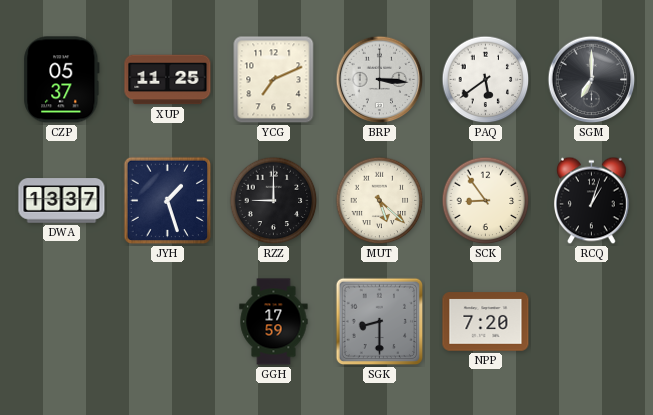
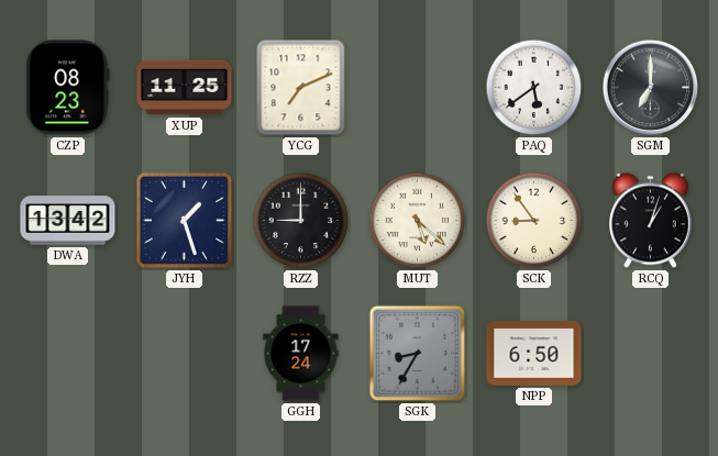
CZP: 05:37 -> 08:23 (68, 88)
BRP: 3:16 -> none (380, 80)
DWA: 13:37 -> 13:42 (68, 221)
GGH: 17:59 -> 17:24 (301, 354)
SGK: 8:30 -> 8:35 (418, 354)
NPP: 7:20 -> 6:50 (534, 354)
